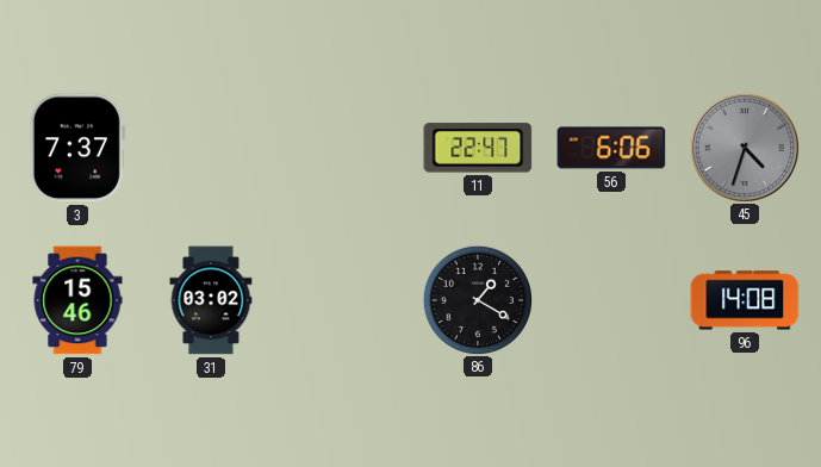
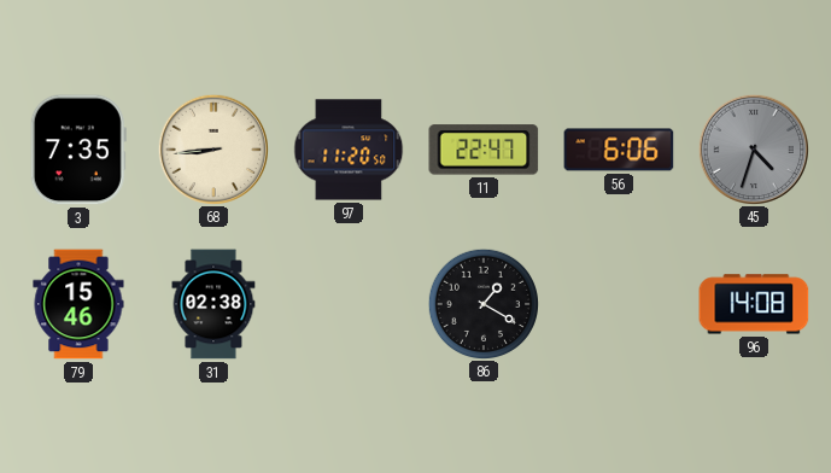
3: 7:37 -> 7:35 (78, 150)
68: none -> 8:44 (212, 148)
97: none -> 11:20 (349, 150)
31: 03:02 -> 02:38 (213, 304)
